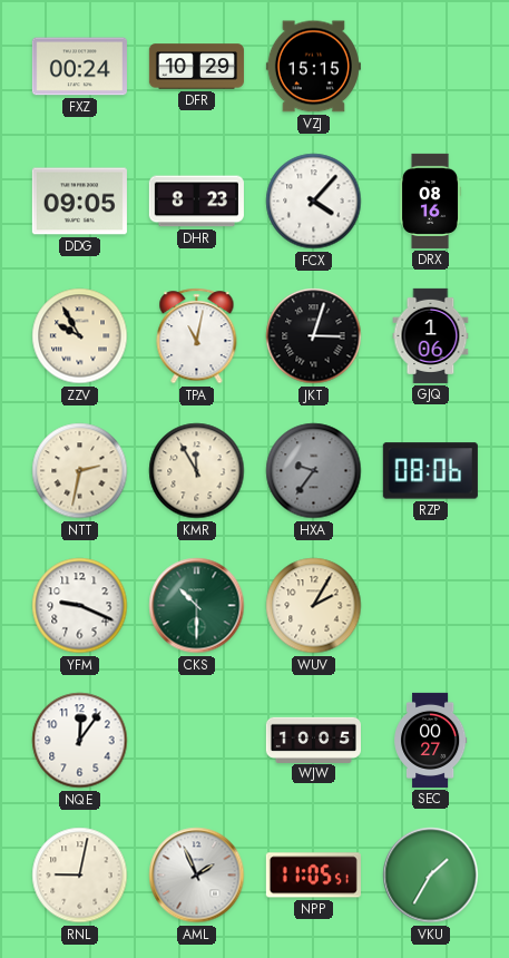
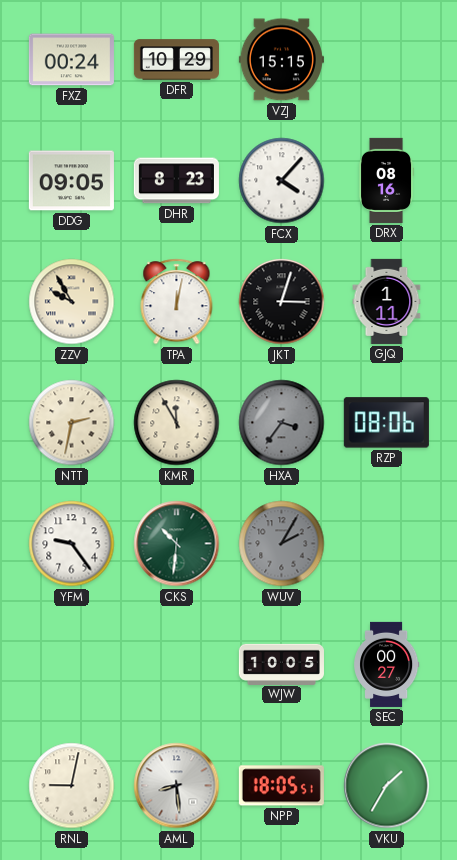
TPA: 11:02 -> 12:02 (177, 302)
GJQ: 1:06 -> 1:11 (387, 301)
HXA: 9:36 -> 3:36 (282, 423)
YFM: 9:19 -> 9:24 (72, 544)
CKS: 10:30 -> 10:31 (177, 544)
WUV dial: cream -> grey (282, 544)
NQE: 12:06 -> none (80, 741)
AML: 1:56 -> 8:29 (177, 786)
NPP: 11:05 -> 18:05 (281, 786)
